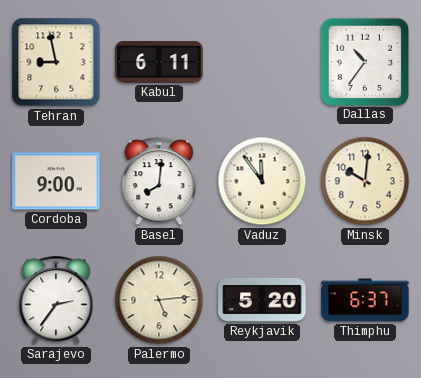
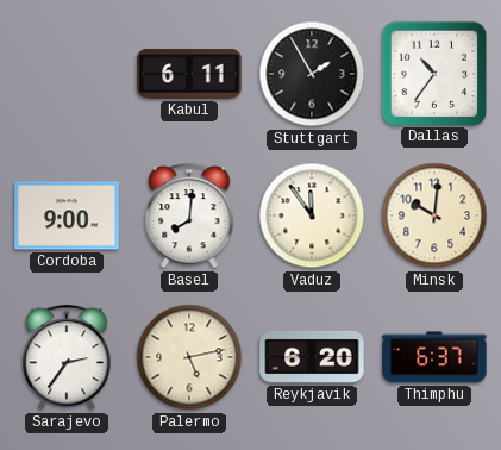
Tehran: 8:58 -> none (56, 62)
Stuttgart: none -> 1:55 (312, 74)
Palermo: 5:14 -> 5:13 (189, 357)
Reykjavik: 5:20 -> 6:20 (312, 357)
